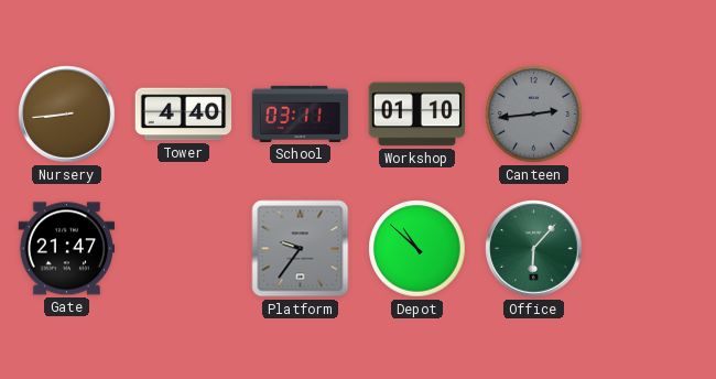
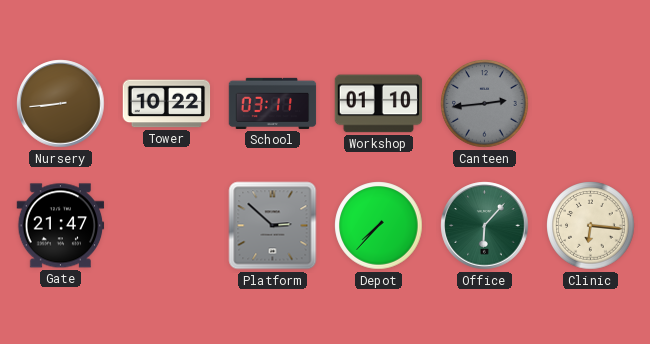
Tower: 4:40 -> 10:22 (167, 104)
Platform: 9:36 -> 2:52 (273, 226)
Depot: 10:52 -> 7:37 (379, 226)
Clinic: none -> 6:16 (591, 226)
